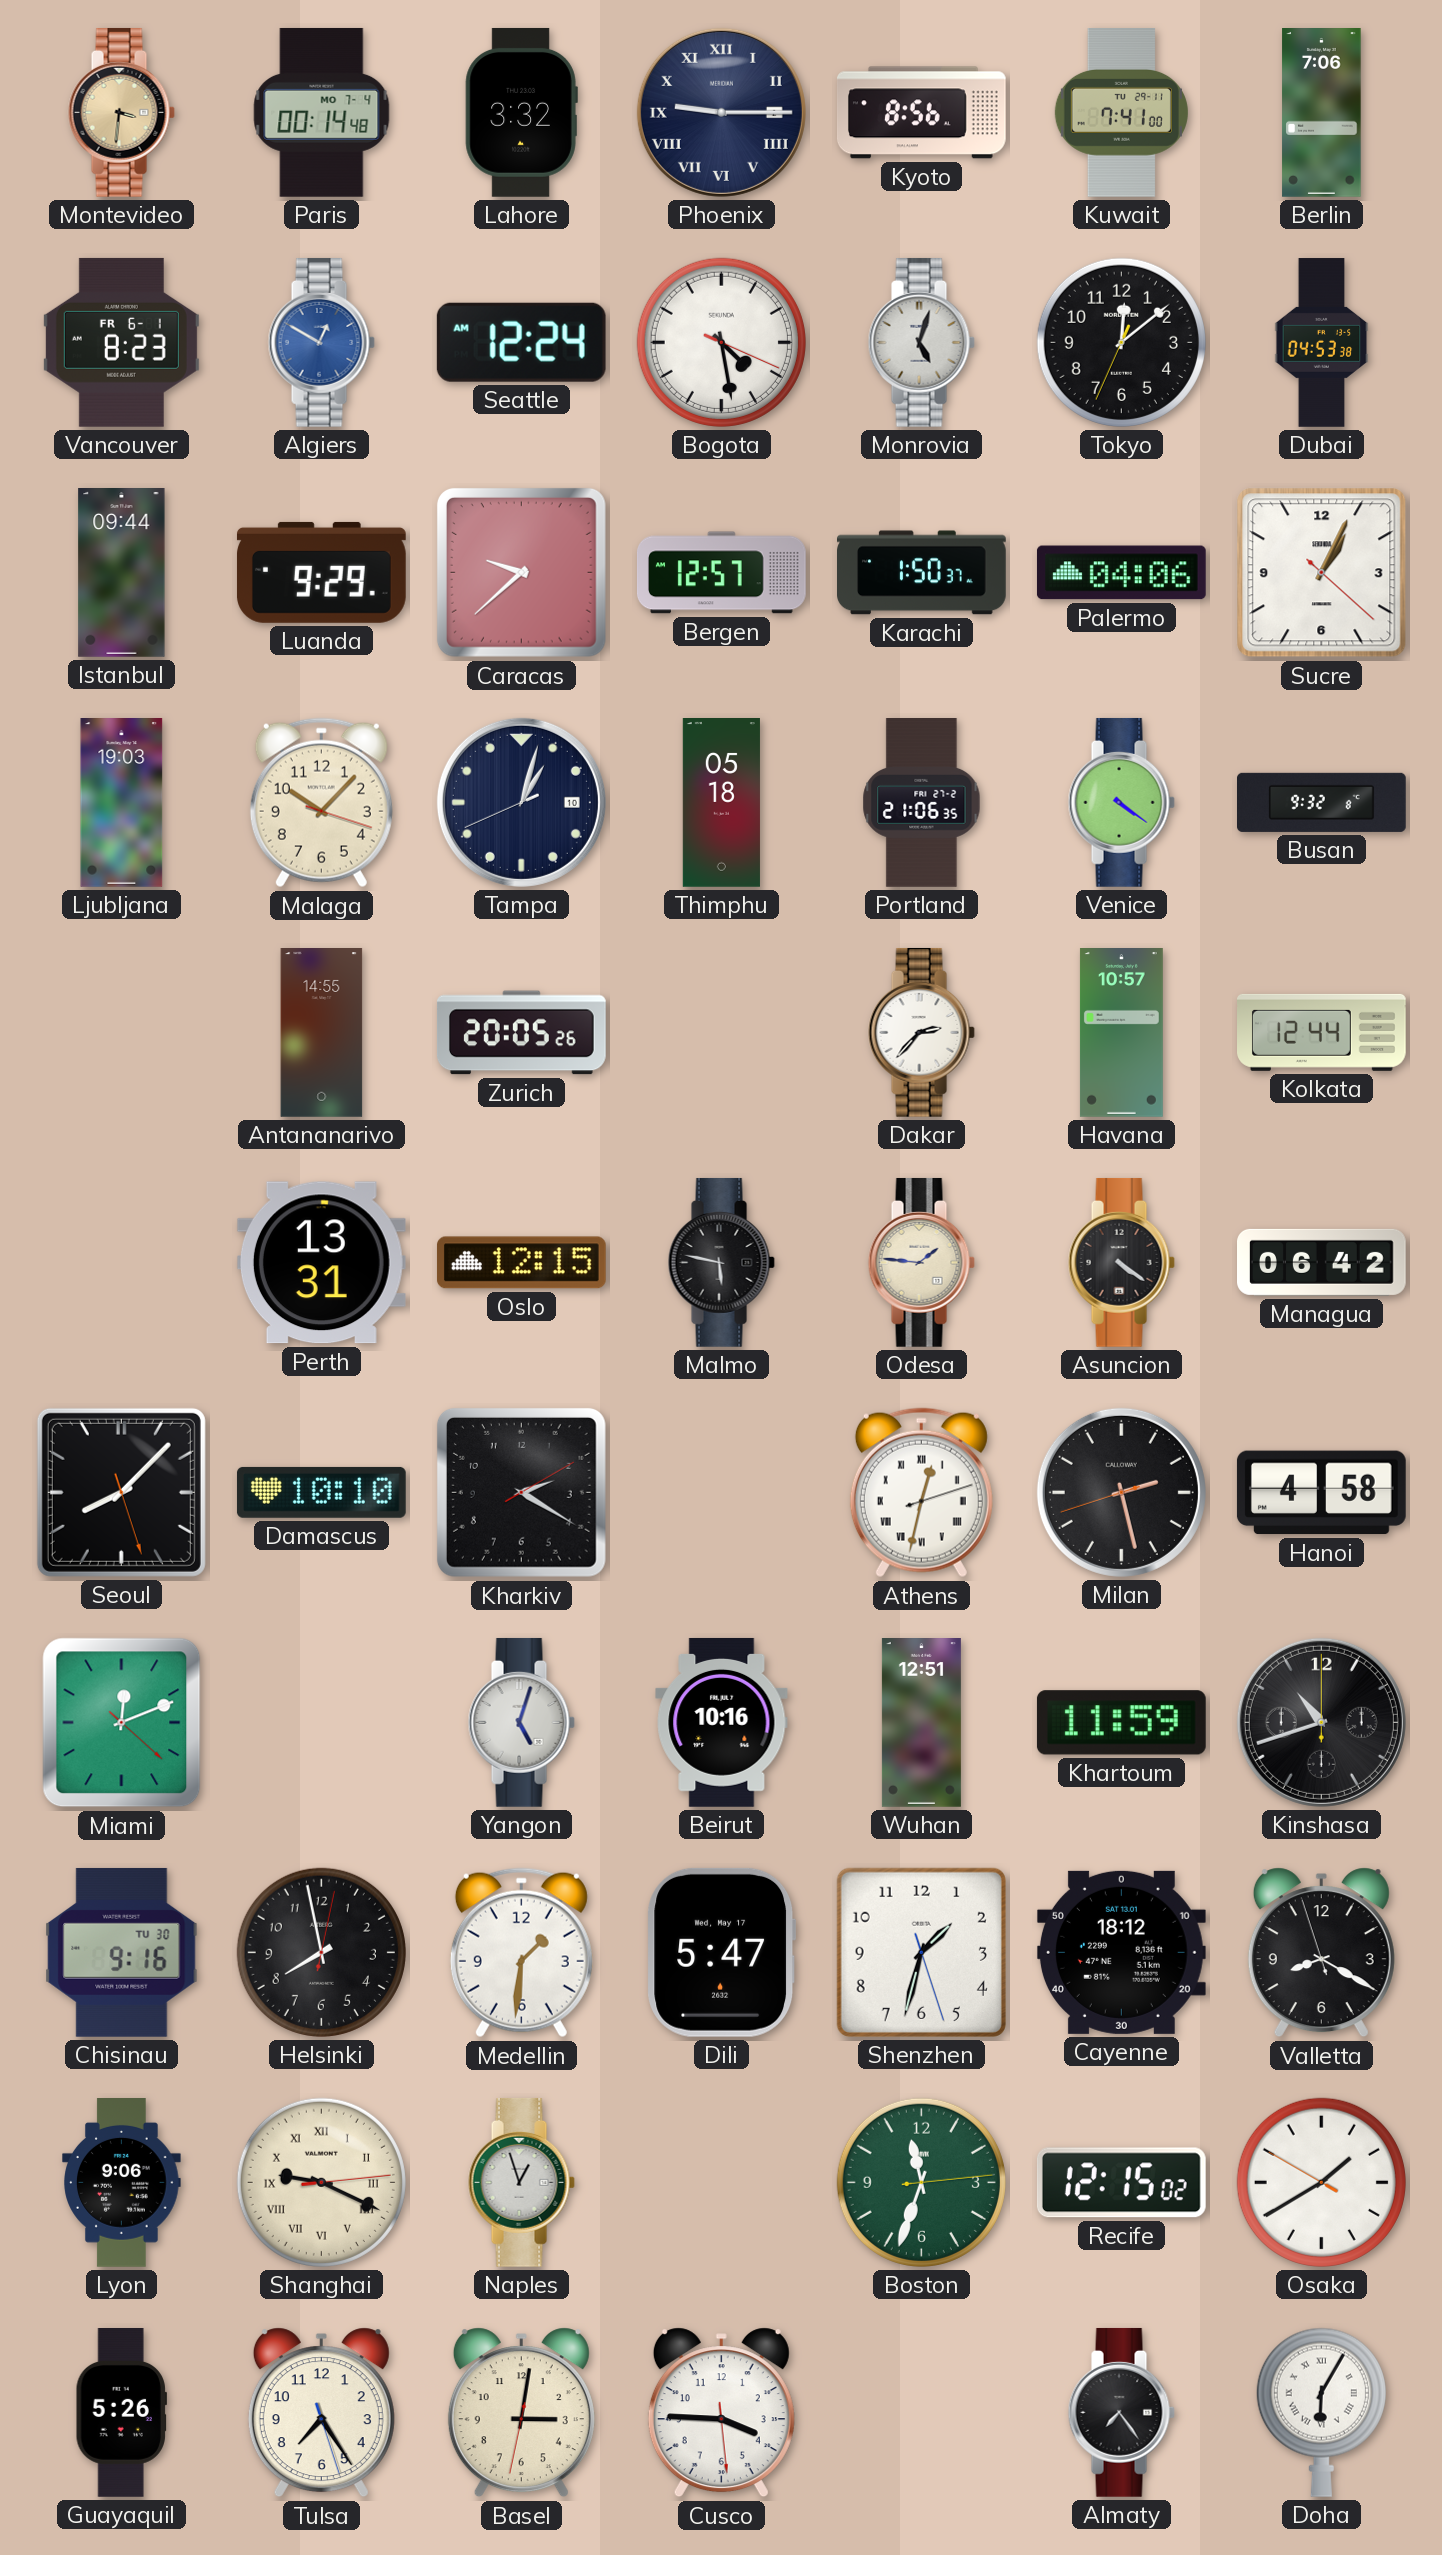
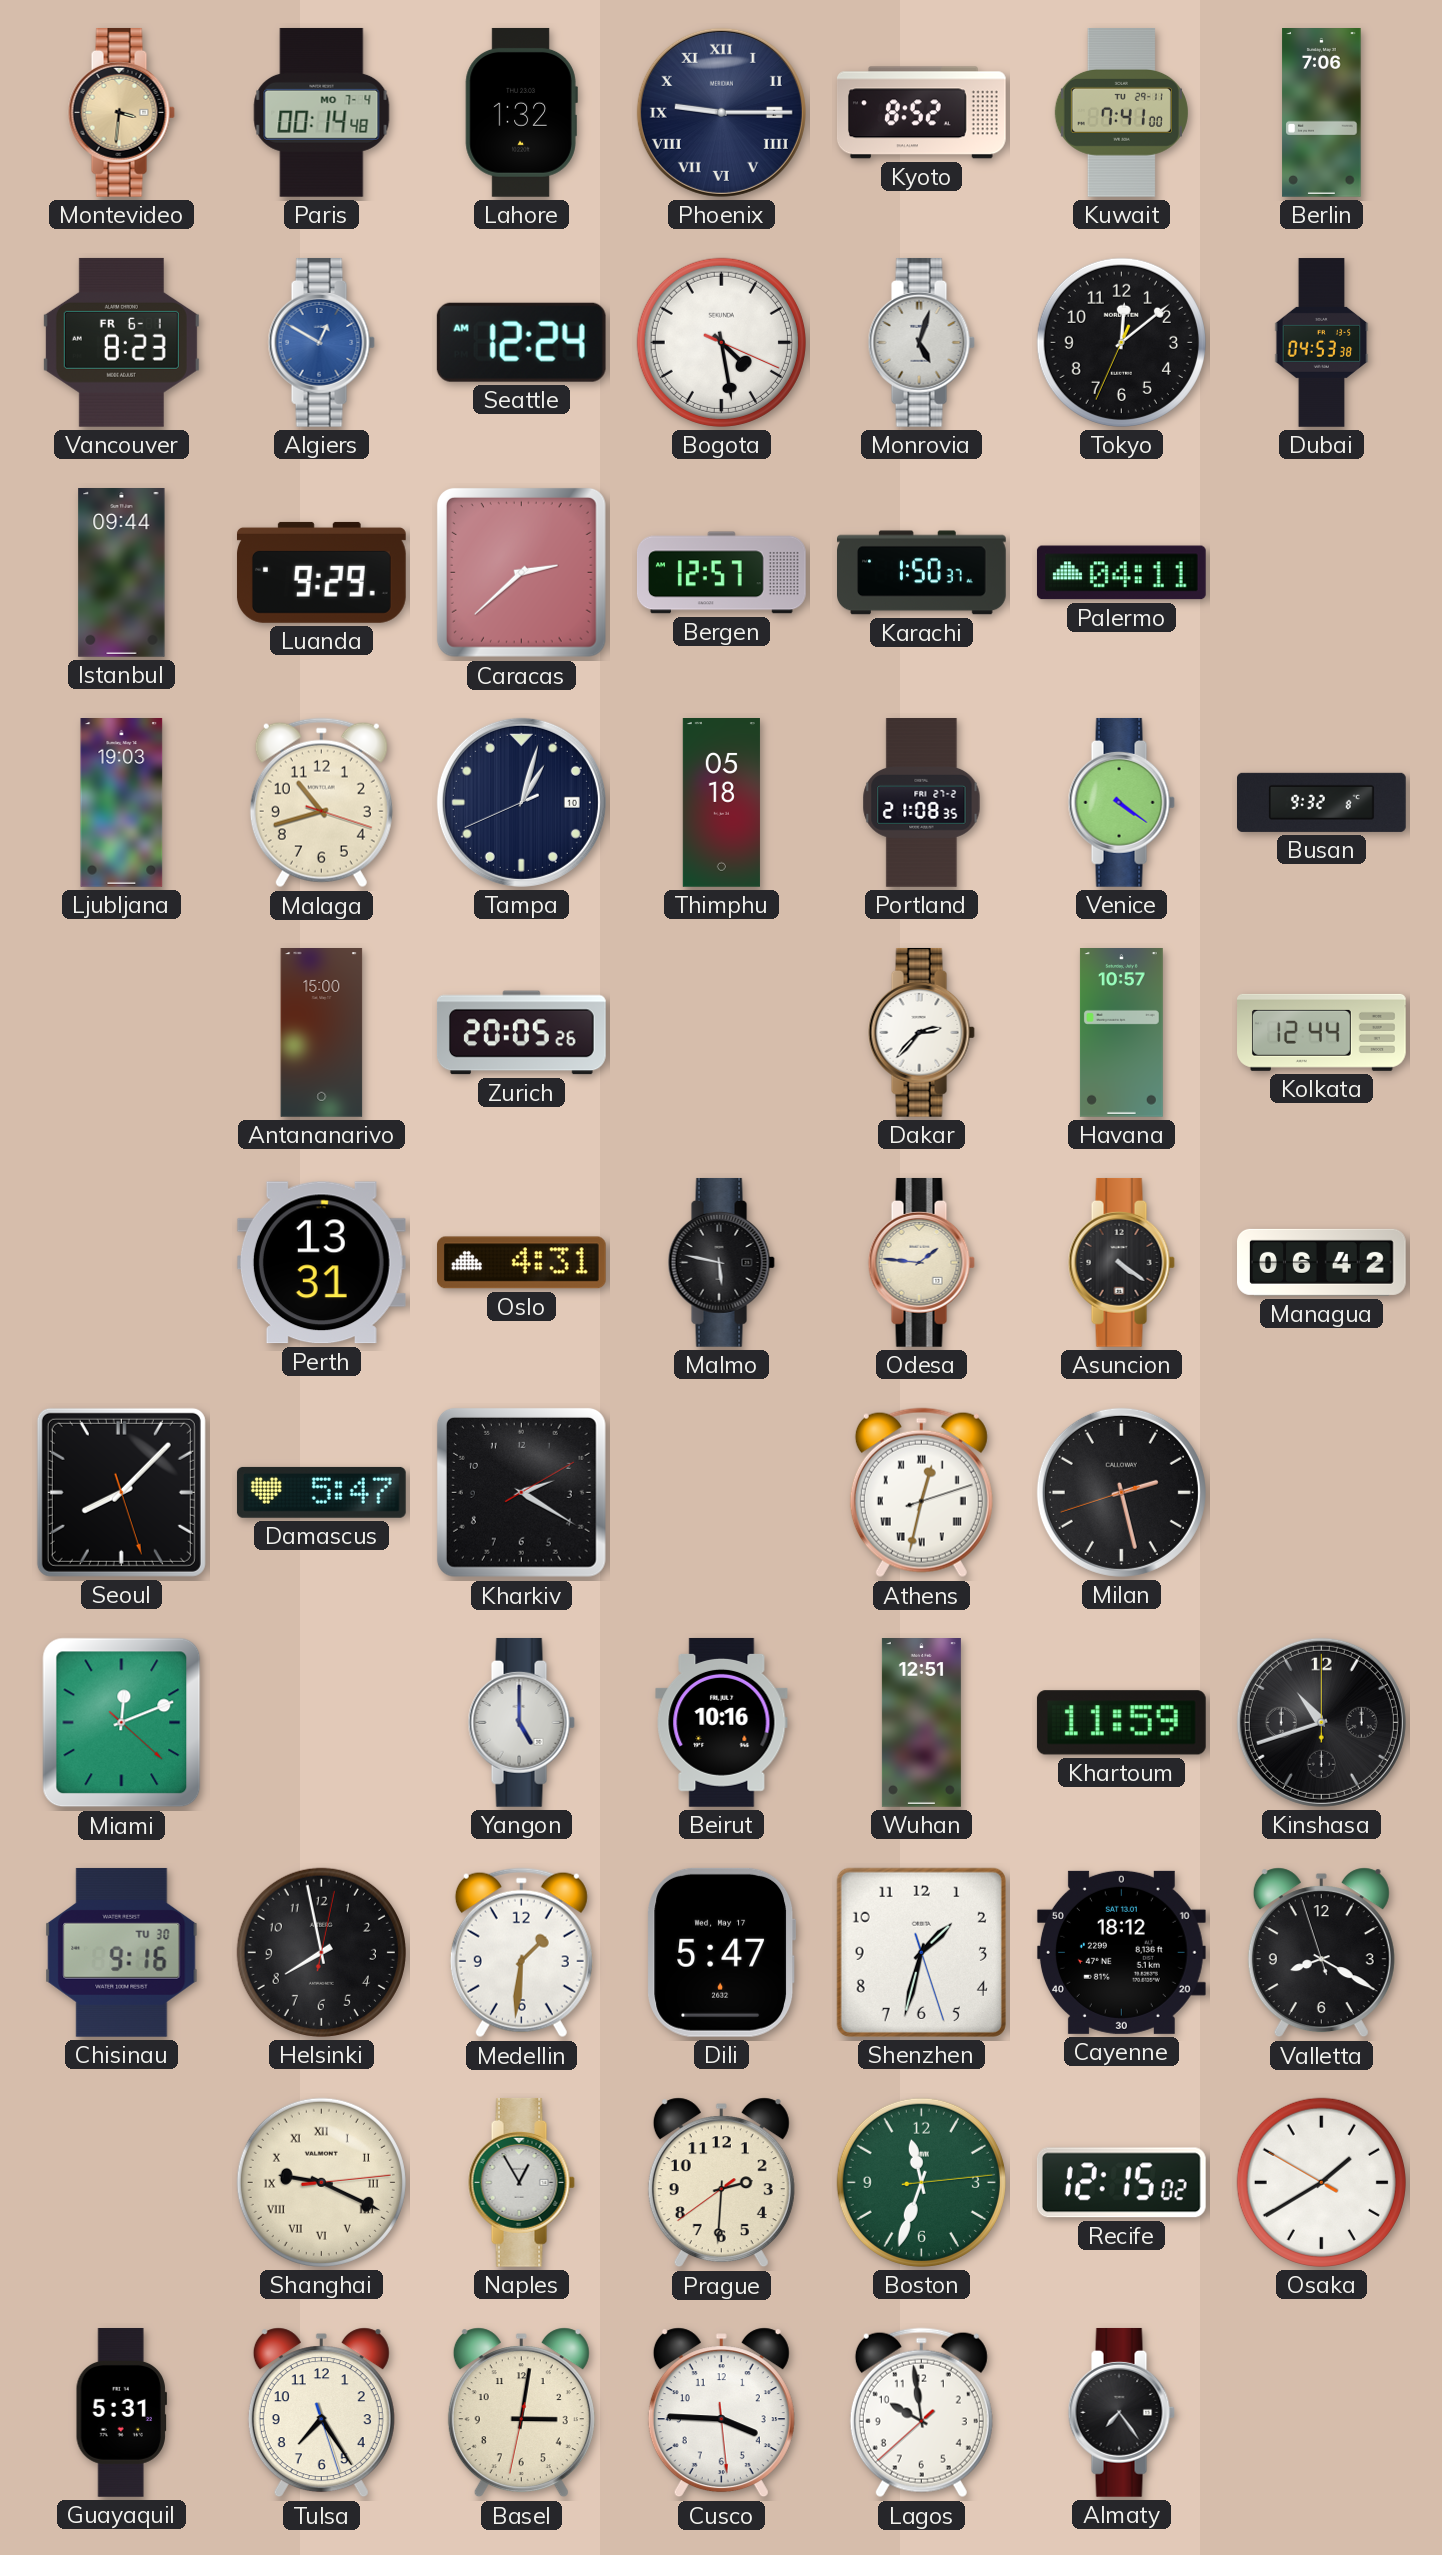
Lahore: 3:32 -> 1:32 (521, 112)
Kyoto: 8:56 -> 8:52 (921, 113)
Caracas: 9:38 -> 2:38 (521, 572)
Palermo: 04:06 -> 04:11 (1121, 573)
Sucre: 1:04 -> none (1322, 573)
Malaga: 10:07 -> 10:42 (321, 803)
Portland: 21:06 -> 21:08 (922, 803)
Antananarivo: 14:55 -> 15:00 (322, 1033)
Oslo: 12:15 -> 4:31 (521, 1263)
Damascus: 10:10 -> 5:47 (321, 1492)
Hanoi: 4:58 -> none (1321, 1493)
Yangon: 5:03 -> 5:00 (521, 1722)
Lyon: 9:06 -> none (122, 2183)
Naples: 12:57 -> 12:55 (521, 2182)
Prague: none -> 2:30 (721, 2183)
Guayaquil: 5:26 -> 5:31 (121, 2413)
Lagos: none -> 9:58 (921, 2413)
Doha: 6:05 -> none (1321, 2412)
